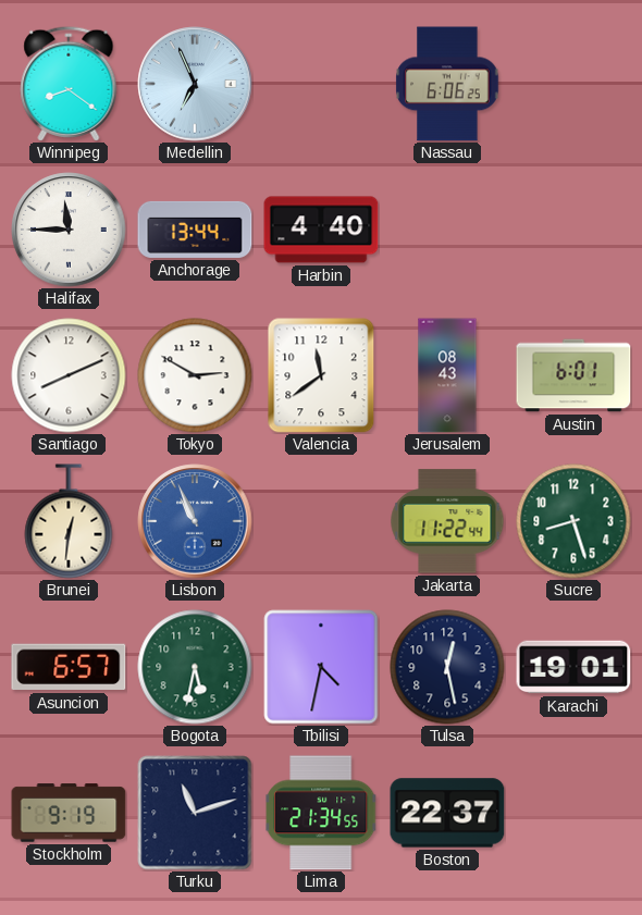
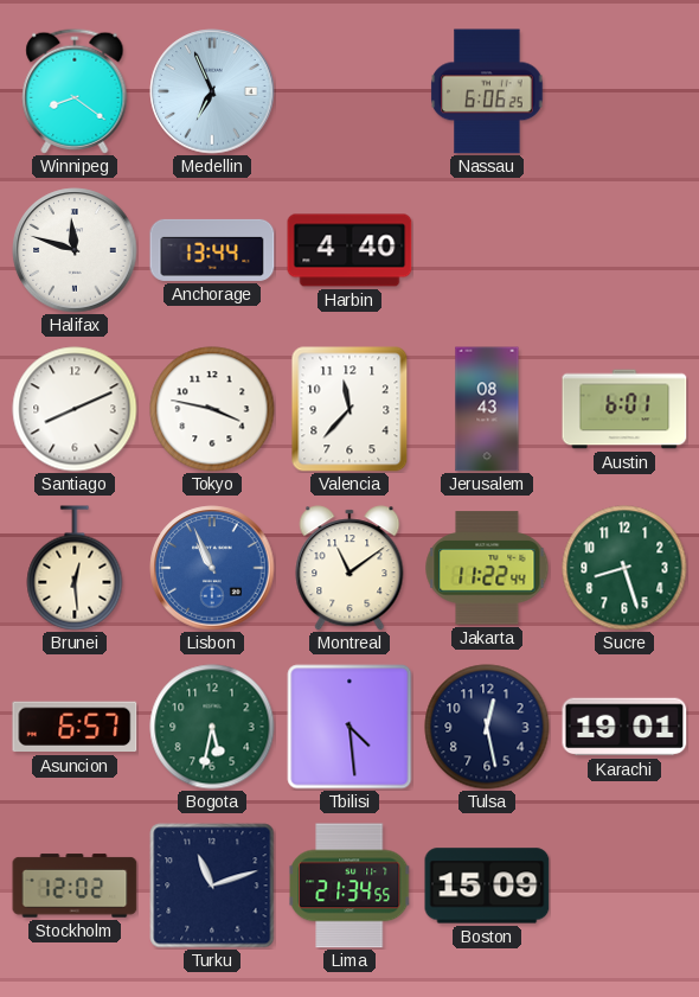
Halifax: 11:45 -> 11:48 (75, 250)
Tokyo: 2:50 -> 3:47 (212, 409)
Valencia: 11:39 -> 11:37 (349, 409)
Brunei: 12:31 -> 12:29 (75, 568)
Montreal: none -> 11:09 (349, 568)
Tbilisi: 4:32 -> 4:29 (349, 727)
Stockholm: 9:19 -> 12:02 (75, 886)
Boston: 22:37 -> 15:09 (487, 886)
